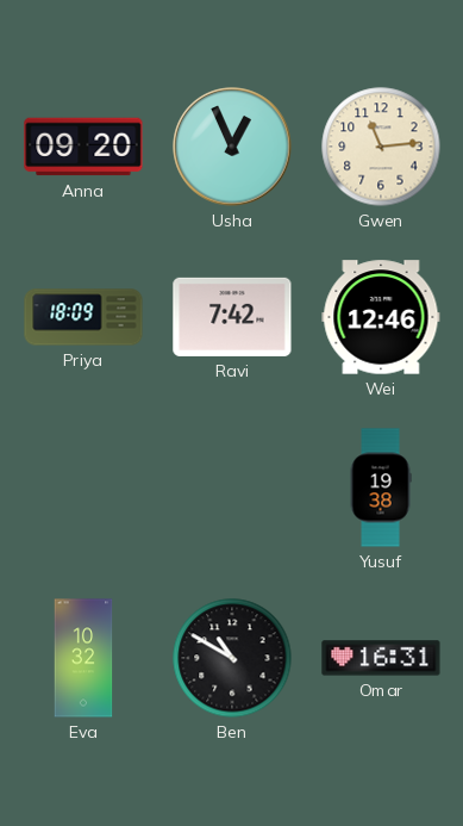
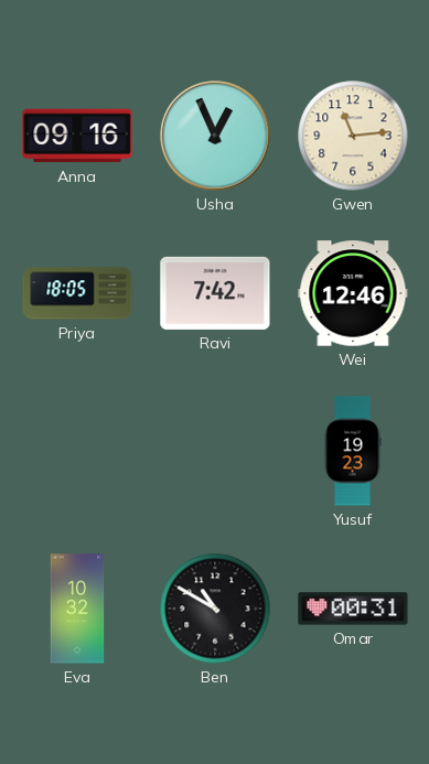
Anna: 09:20 -> 09:16 (77, 136)
Priya: 18:09 -> 18:05 (77, 293)
Yusuf: 19:38 -> 19:23 (353, 451)
Omar: 16:31 -> 00:31 (353, 609)
